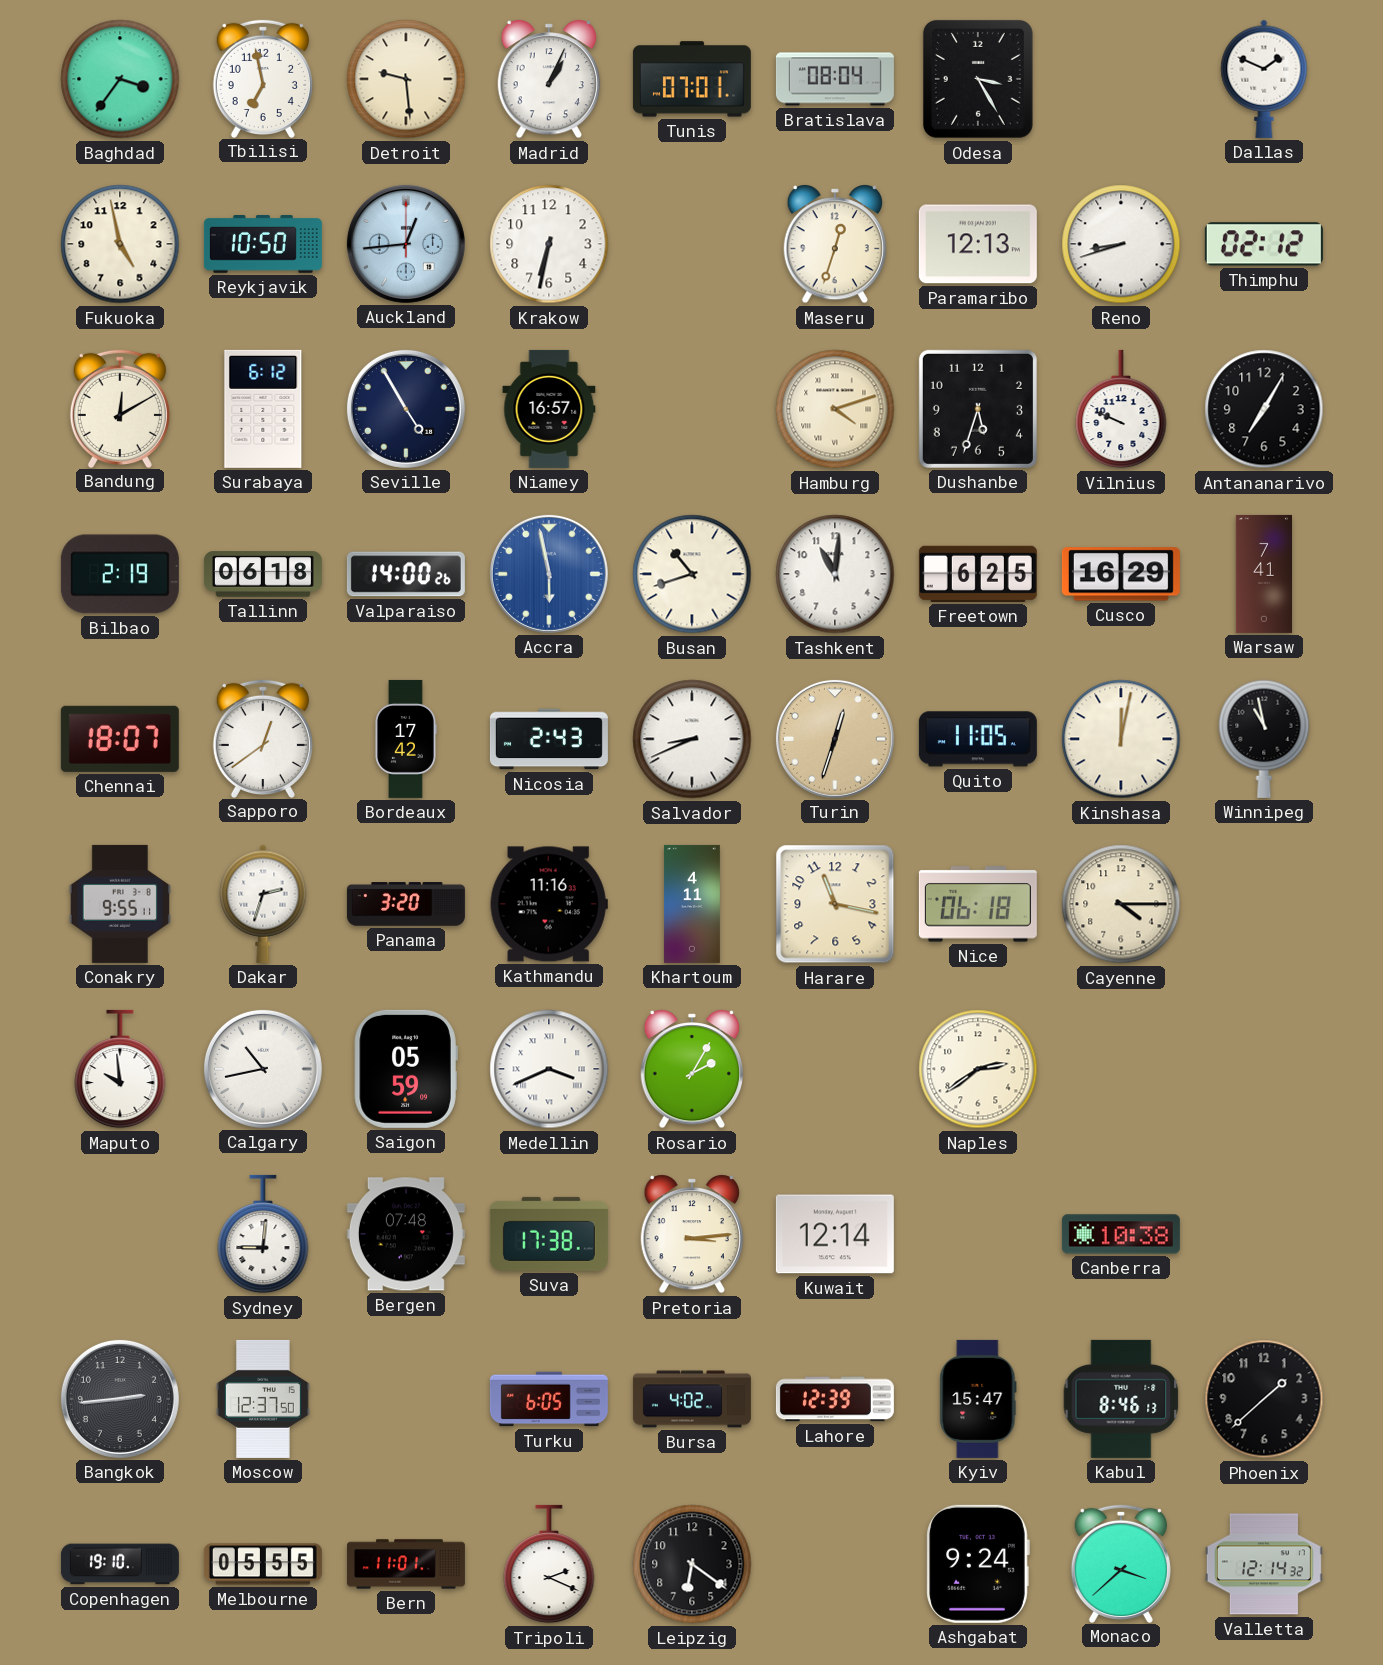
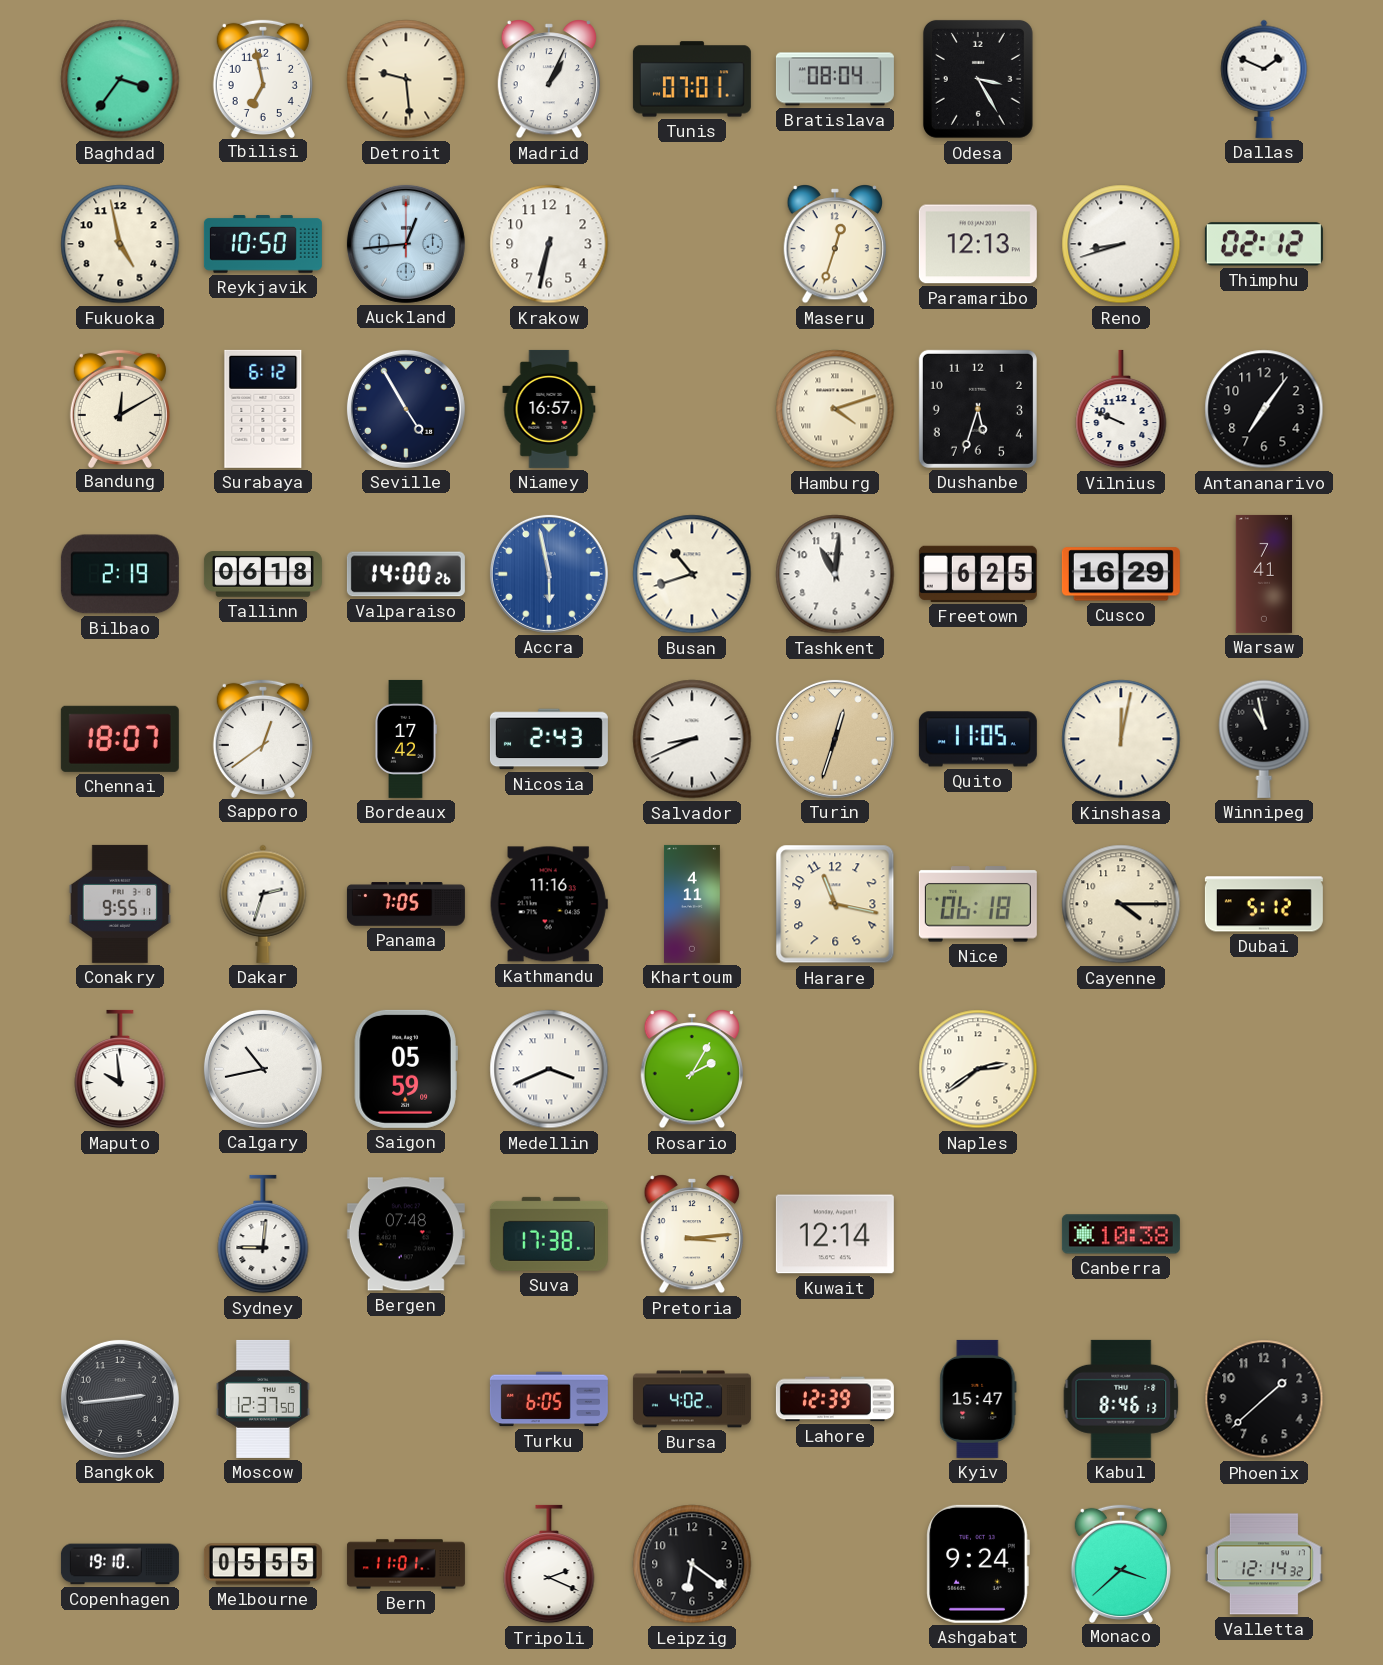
Antananarivo: 7:05 -> 7:06 (1264, 409)
Panama: 3:20 -> 7:05 (406, 904)
Dubai: none -> 5:12 (1264, 904)
